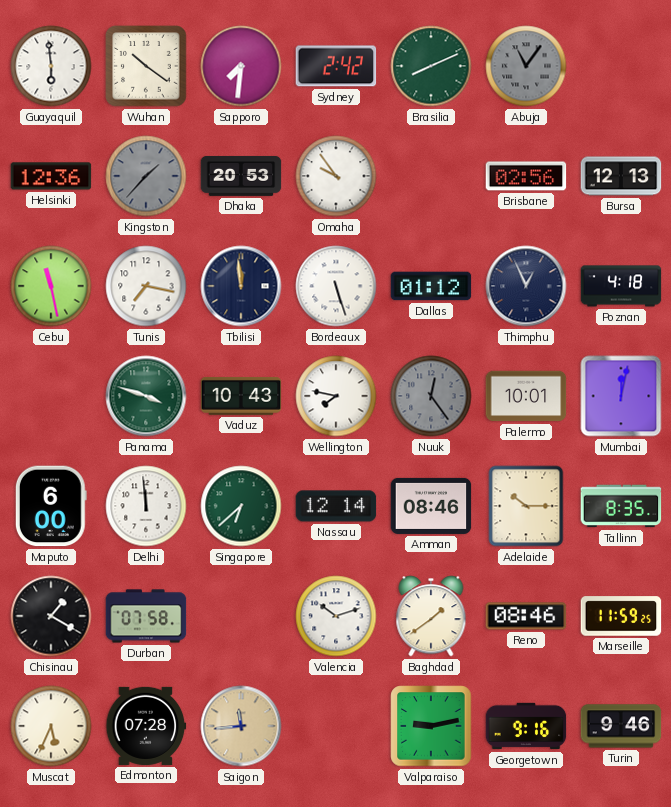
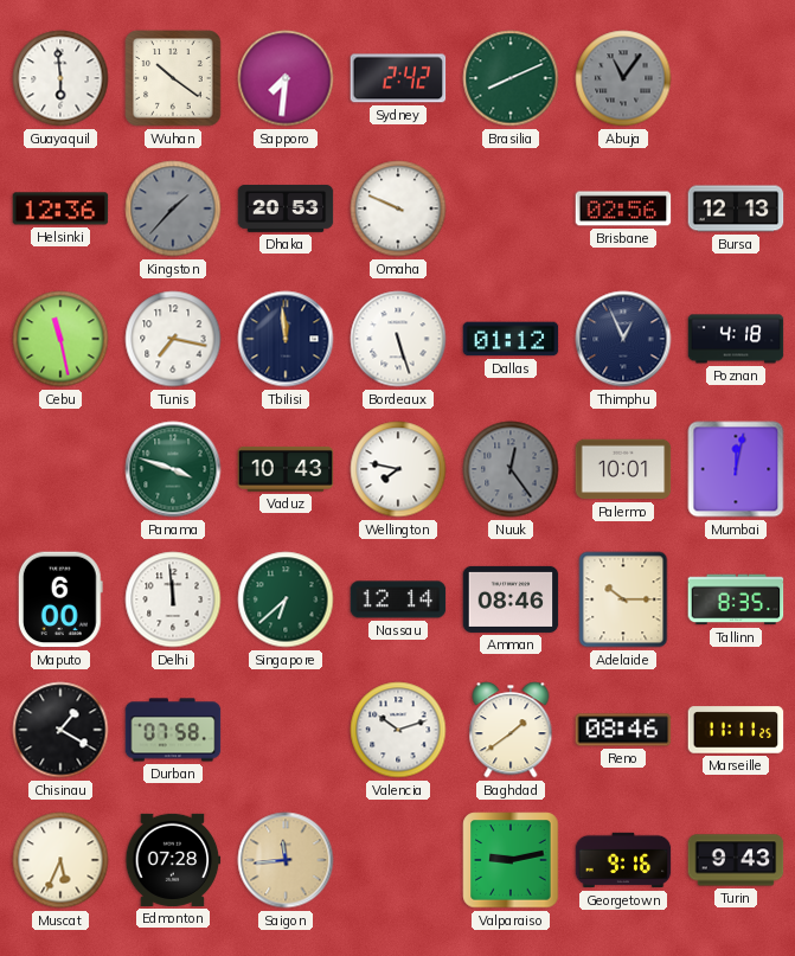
Omaha: 9:54 -> 9:49 (398, 208)
Marseille: 11:59 -> 11:11 (736, 730)
Turin: 9:46 -> 9:43 (736, 860)
